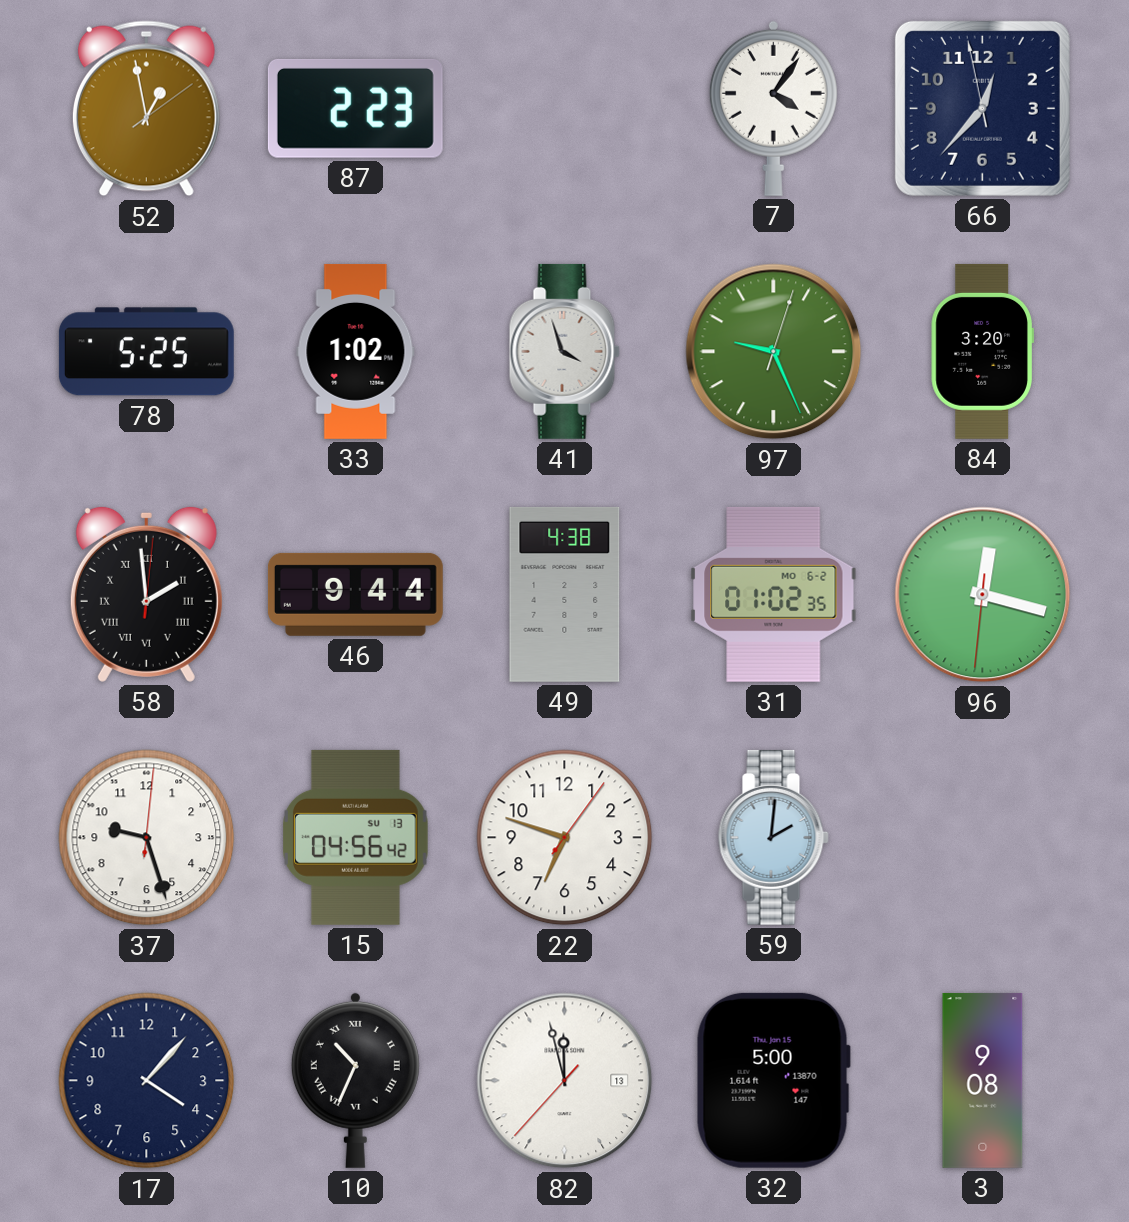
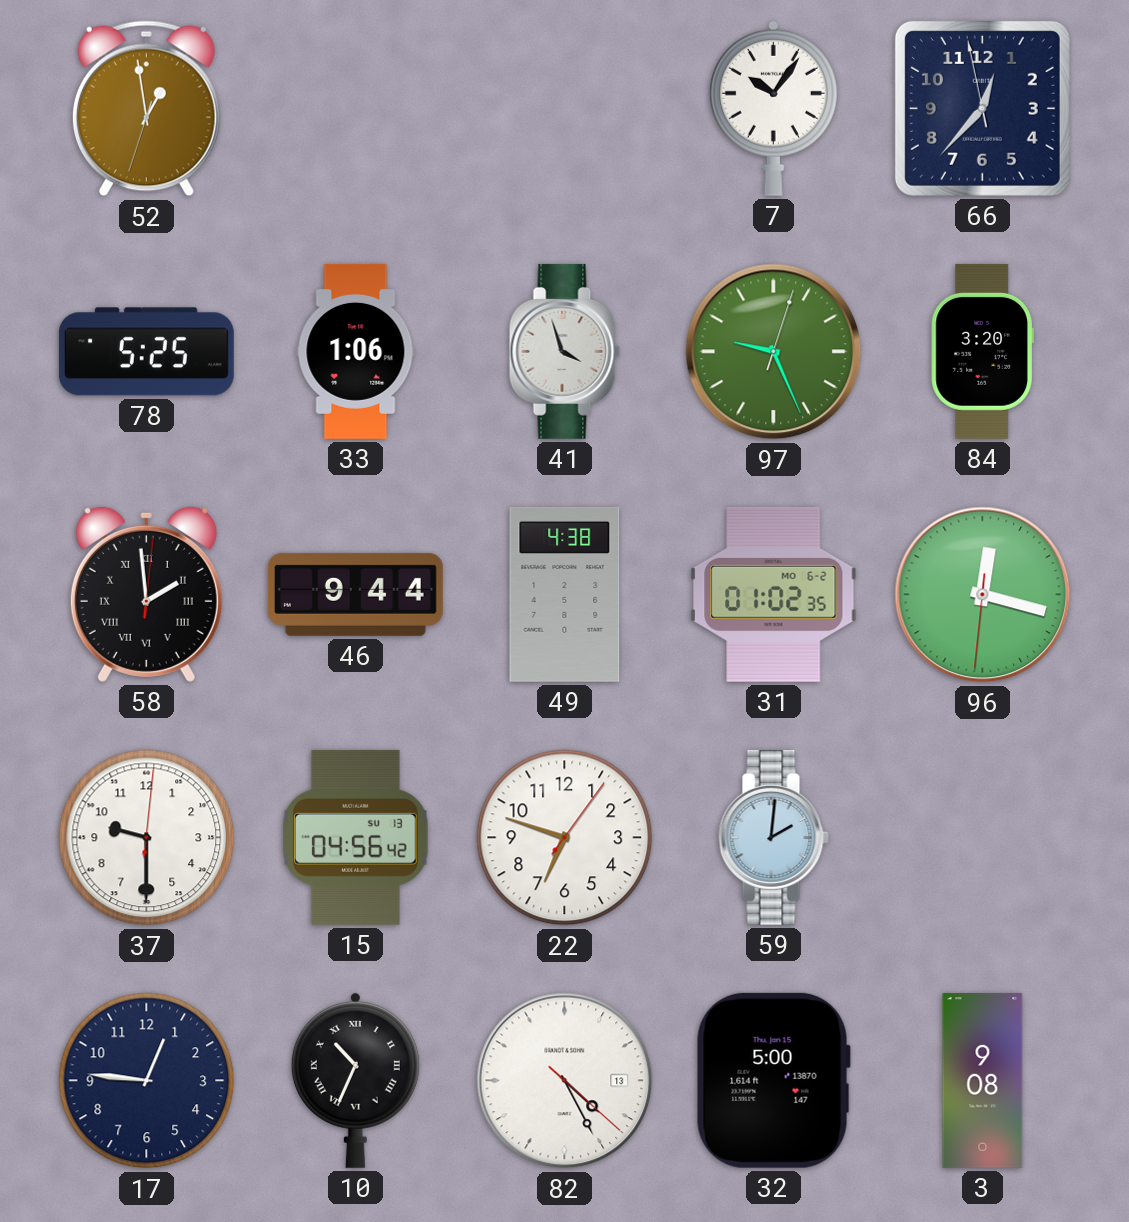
52: 12:58:09 -> 12:58:33 (146, 109)
87: 2:23 -> none (355, 108)
7: 4:06 -> 10:06 (773, 108)
33: 1:02 -> 1:06 (356, 351)
37: 9:27 -> 9:30 (147, 838)
17: 4:07 -> 12:46 (147, 1081)
82: 11:57 -> 4:25 (565, 1081)
